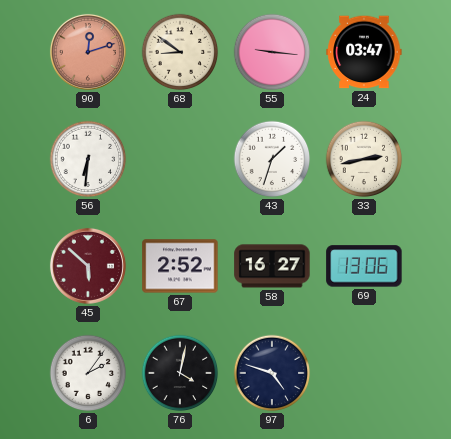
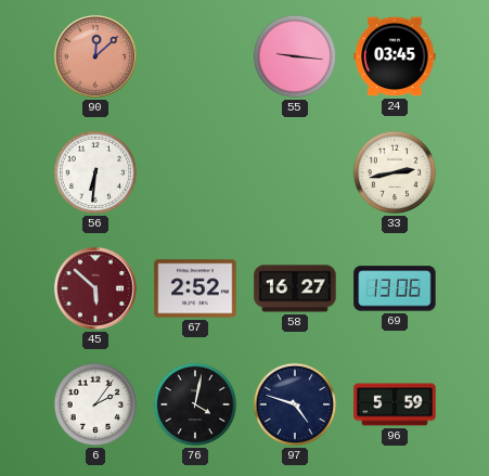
90: 12:12 -> 12:08 (95, 56)
68: 8:51 -> none (180, 52)
24: 03:47 -> 03:45 (395, 56)
43: 1:33 -> none (272, 159)
96: none -> 5:59 (395, 404)
